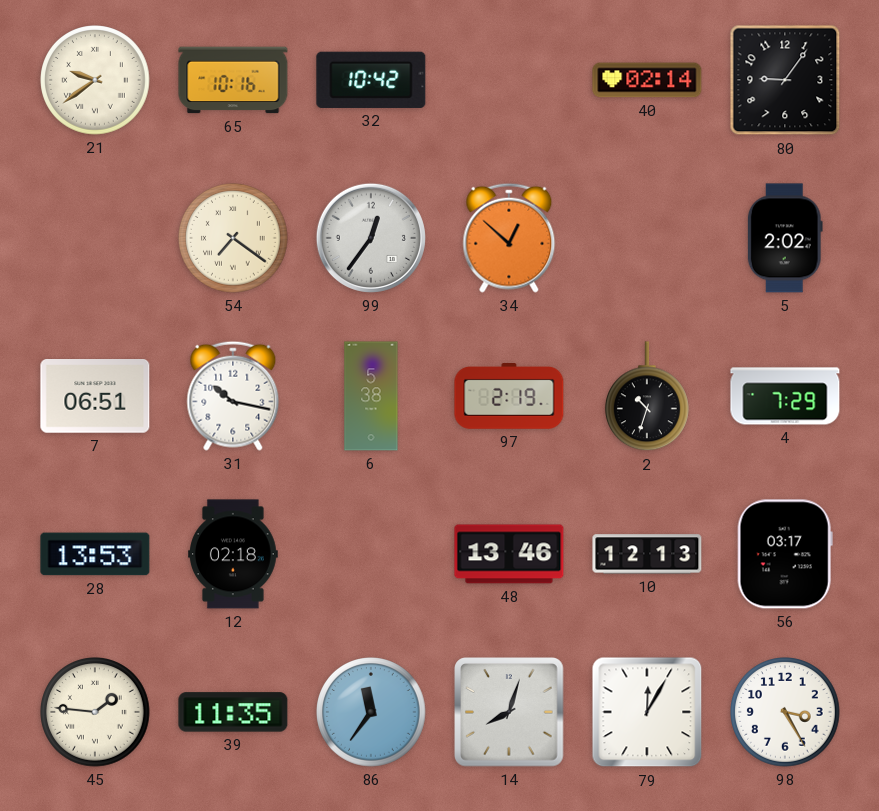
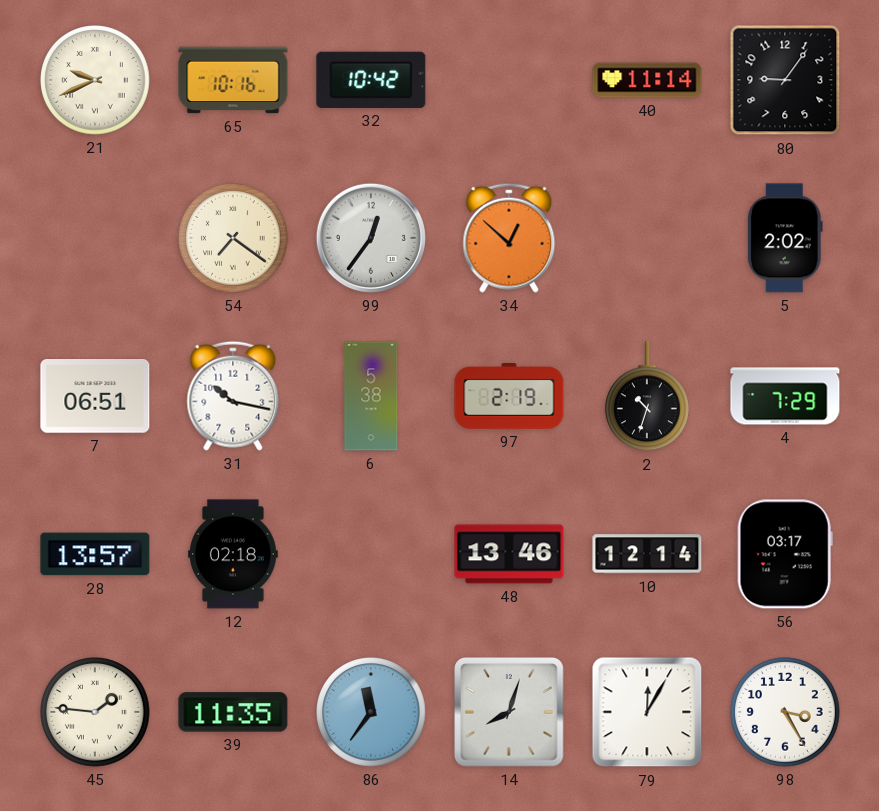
21: 9:39 -> 9:41 (96, 81)
40: 02:14 -> 11:14 (647, 80)
28: 13:53 -> 13:57 (95, 554)
10: 12:13 -> 12:14 (647, 554)
